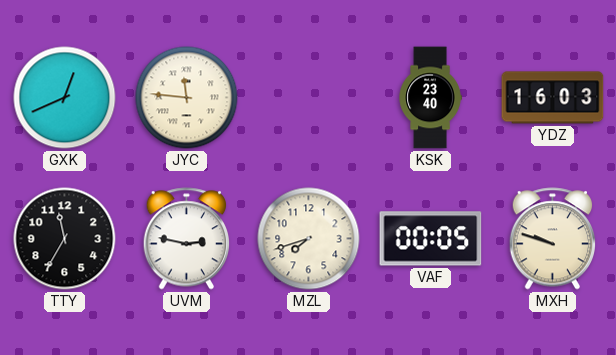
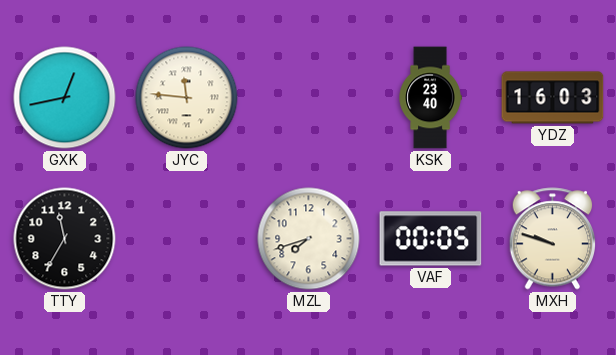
GXK: 12:41 -> 12:43 (65, 98)
UVM: 2:47 -> none (186, 239)
